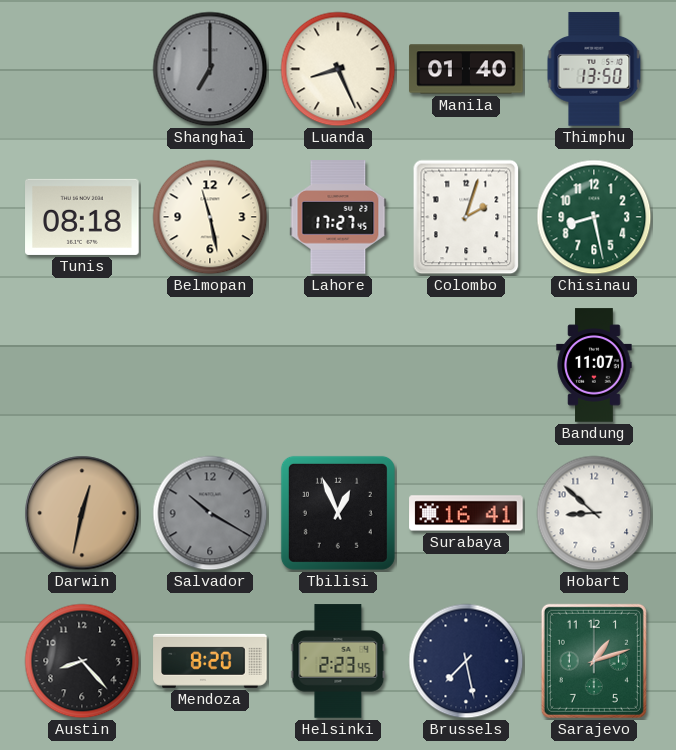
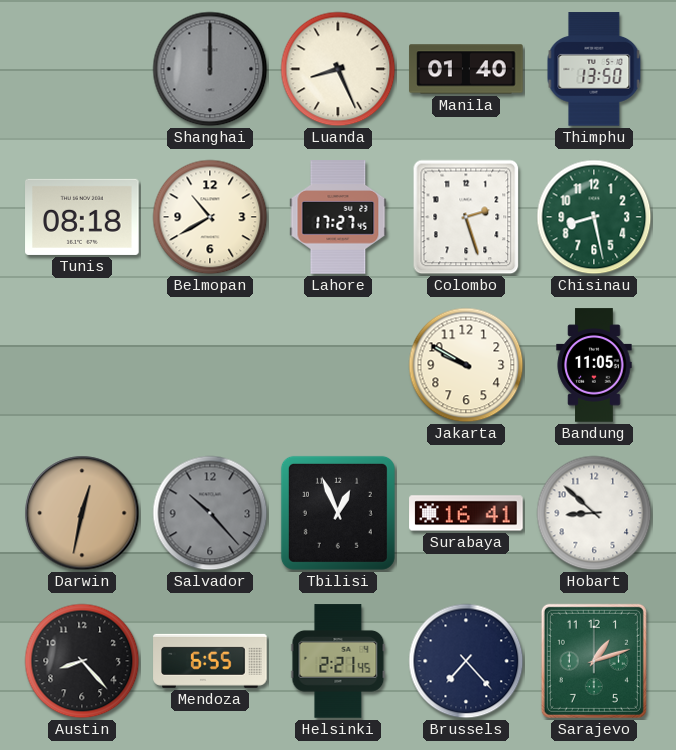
Shanghai: 7:00 -> 12:00 (210, 69)
Belmopan: 11:28 -> 10:40 (210, 217)
Colombo: 2:03 -> 2:27 (466, 217)
Jakarta: none -> 9:50 (466, 365)
Bandung: 11:07 -> 11:05 (594, 365)
Salvador: 10:20 -> 10:23 (210, 513)
Mendoza: 8:20 -> 6:55 (210, 661)
Helsinki: 2:23 -> 2:21 (338, 661)
Brussels: 7:28 -> 7:23 (466, 661)
